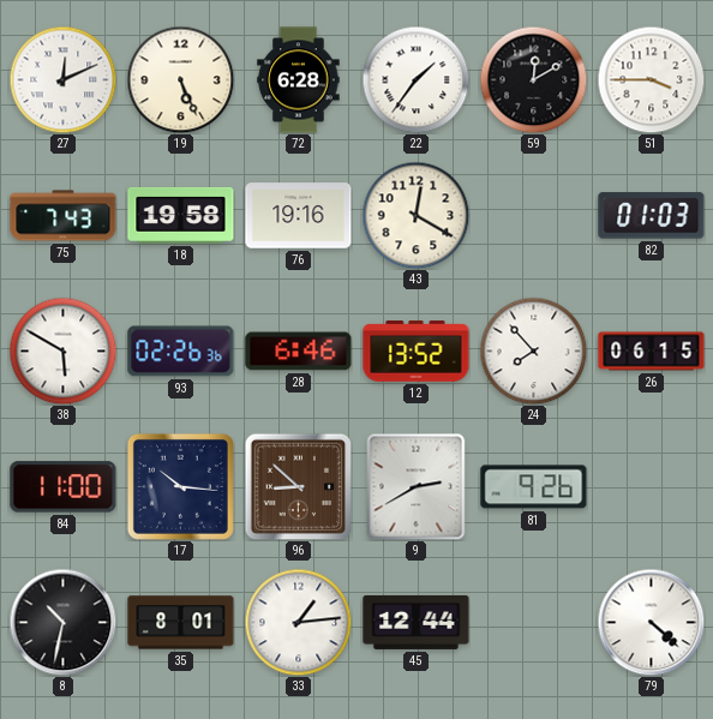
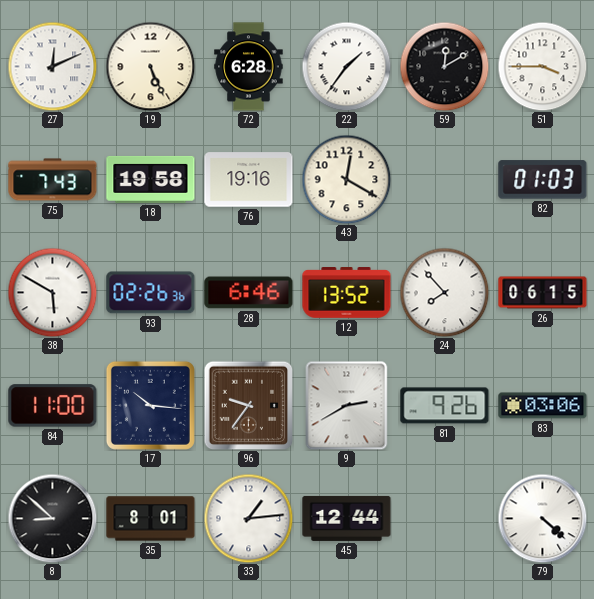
96: 8:52 -> 9:36 (248, 405)
83: none -> 03:06 (543, 406)
8: 10:32 -> 8:52 (52, 518)
